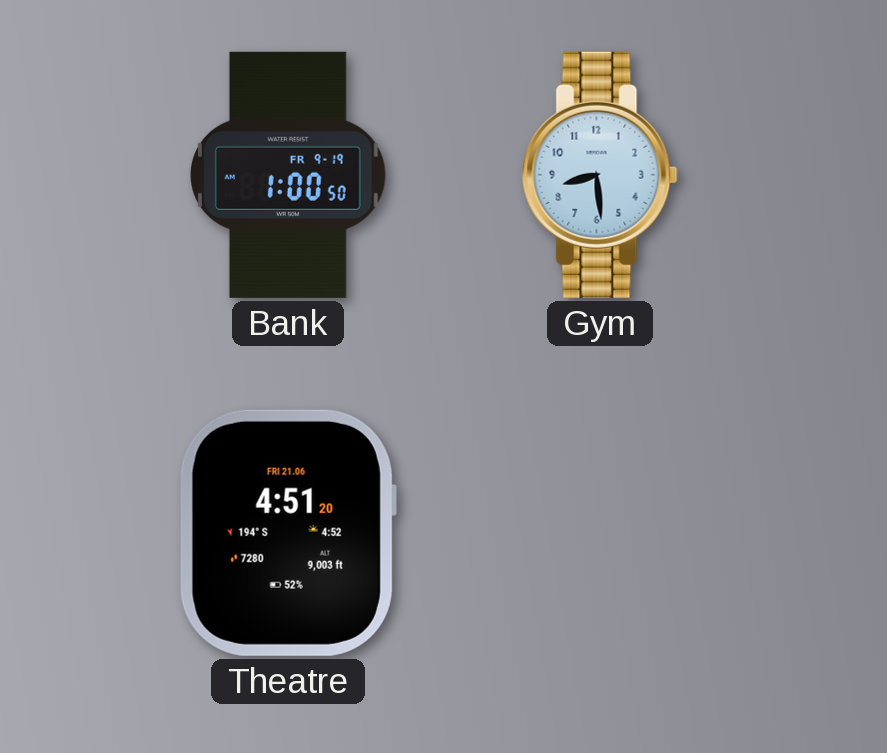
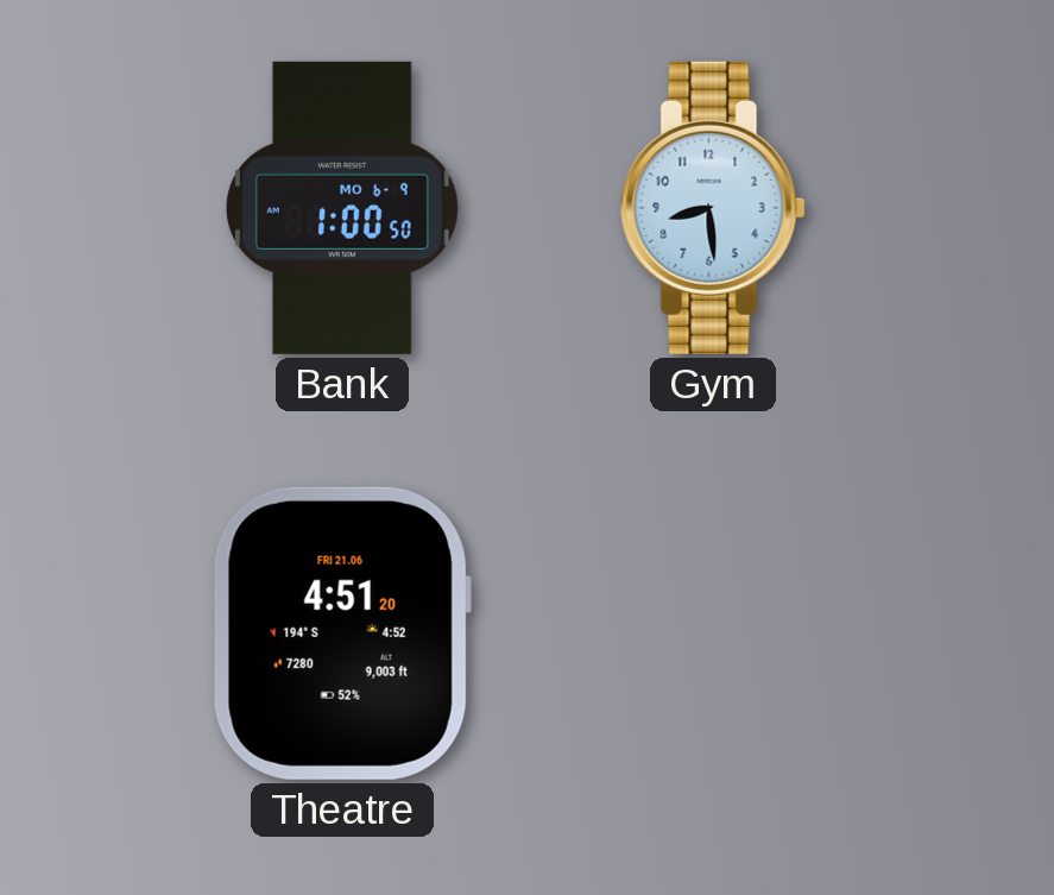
Bank date: FR 9-19 -> MO 6-9 (343, 208)
